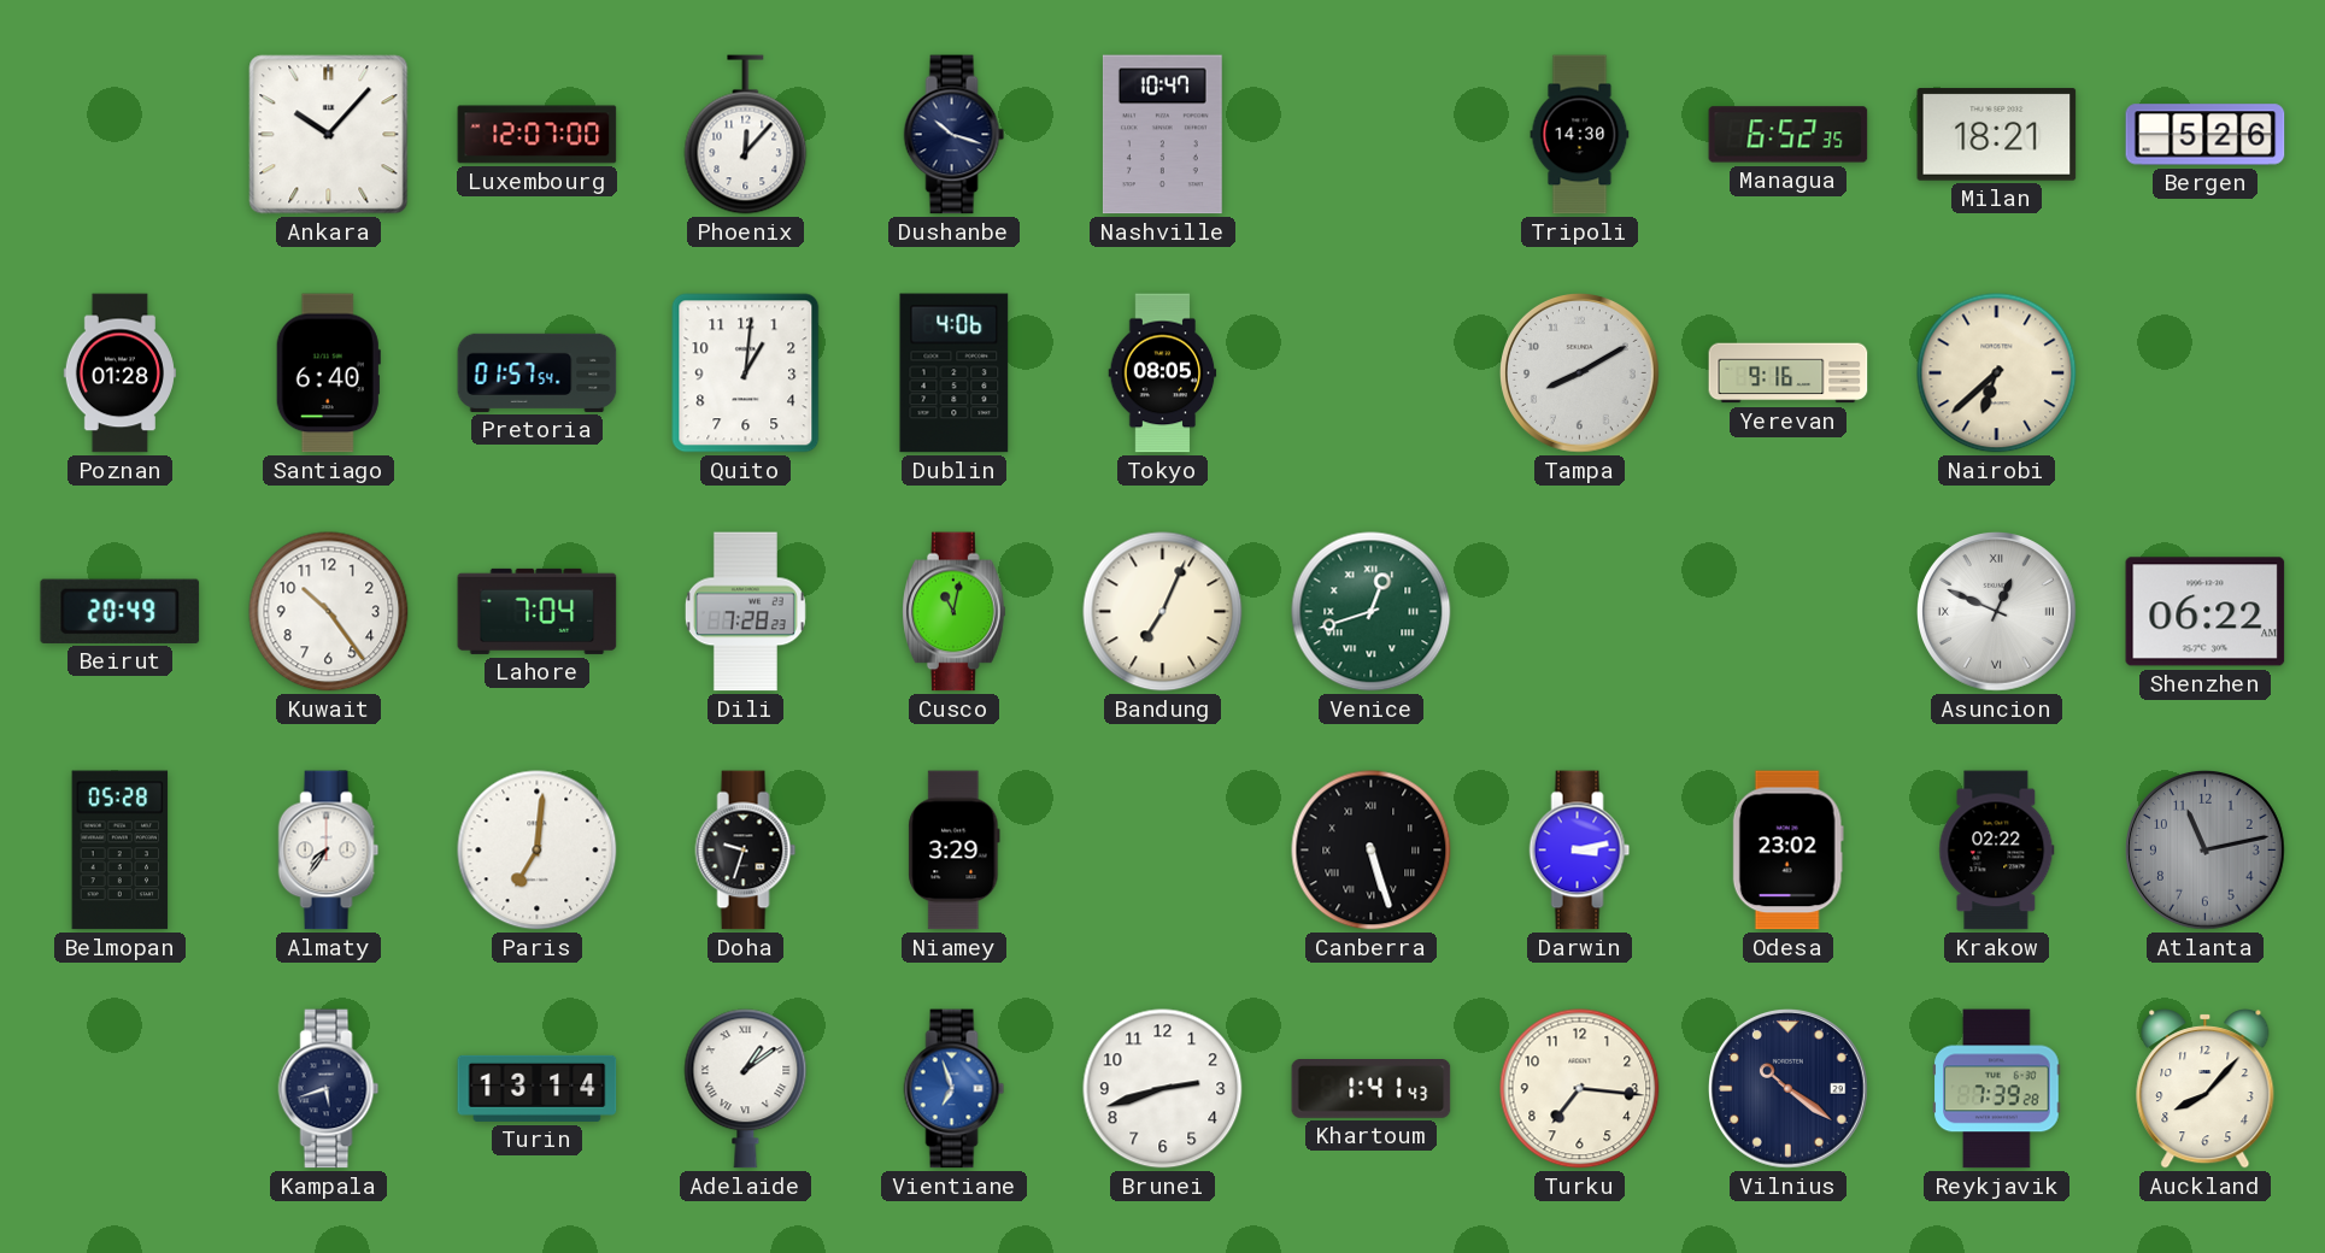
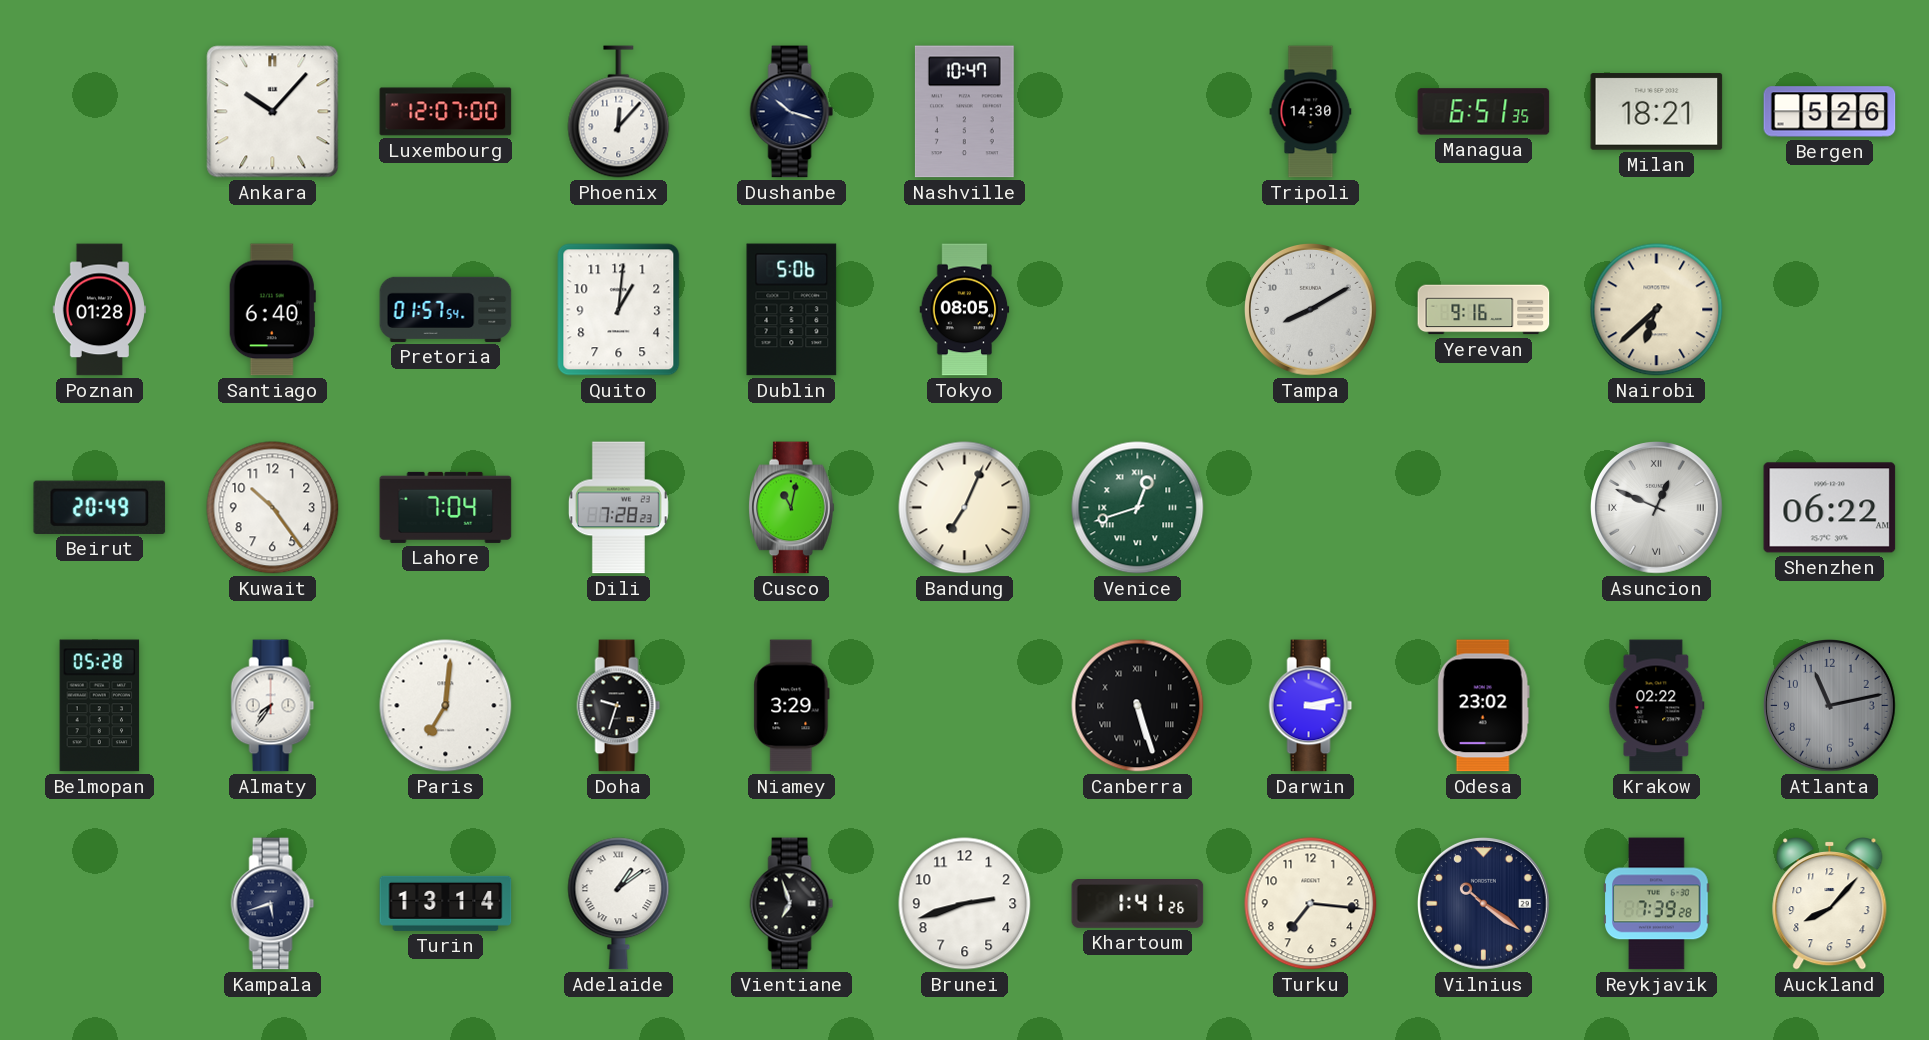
Managua: 6:52 -> 6:51 (1484, 112)
Dublin: 4:06 -> 5:06 (792, 310)
Vientiane dial: blue -> black (792, 904)
Khartoum: 1:41:43 -> 1:41:26 (1138, 904)
